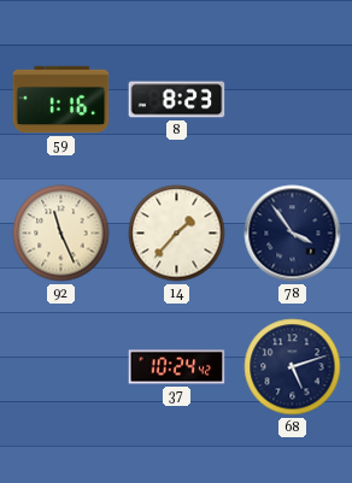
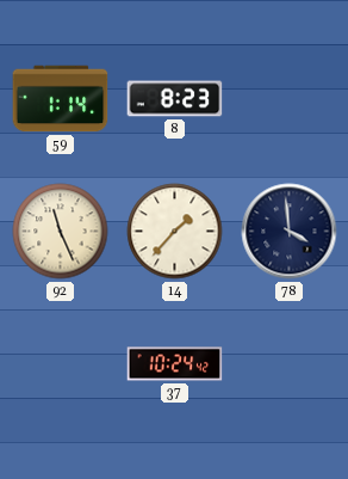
59: 1:16 -> 1:14 (61, 99)
78: 3:54 -> 3:59 (290, 232)
68: 5:12 -> none (293, 367)
